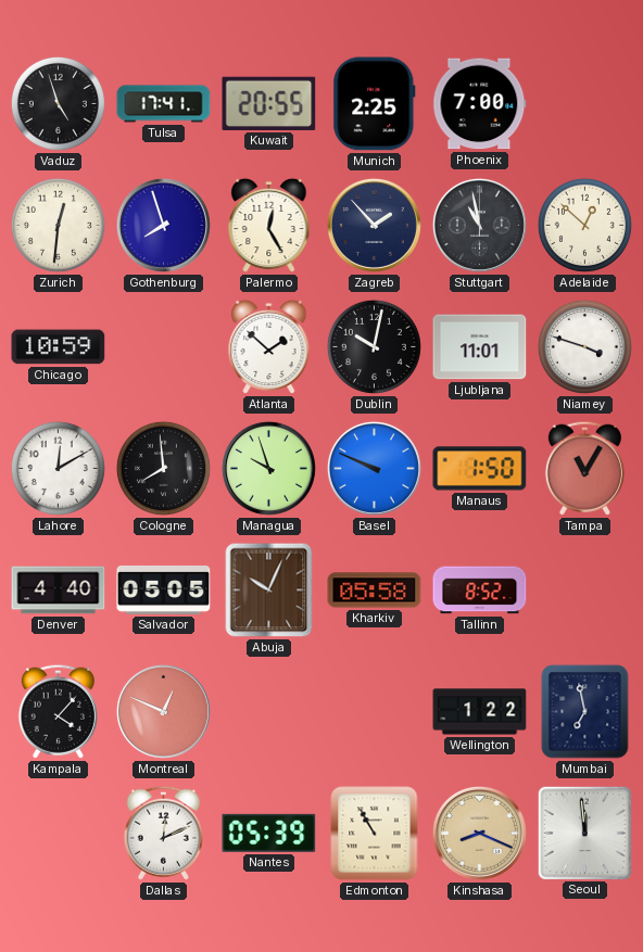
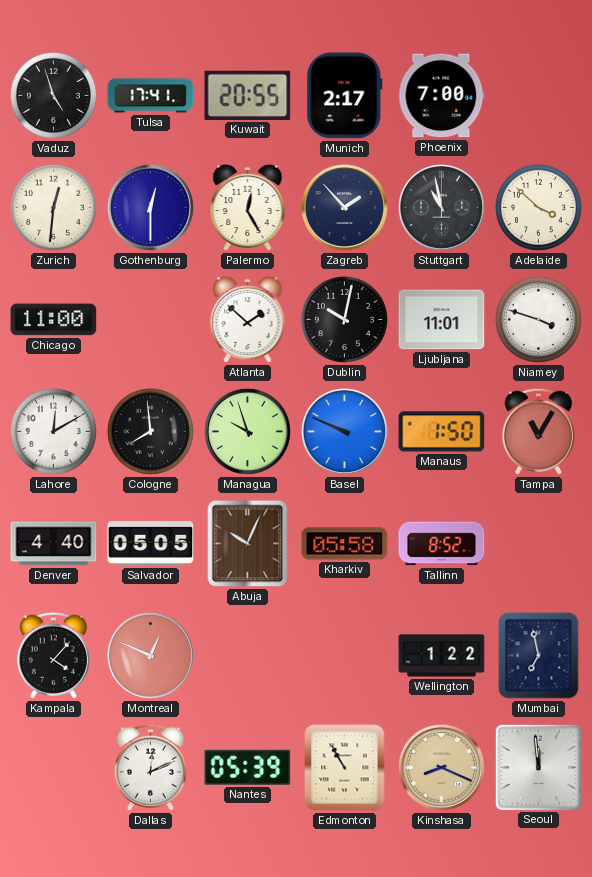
Munich: 2:25 -> 2:17 (345, 96)
Gothenburg: 7:57 -> 12:30 (150, 207)
Adelaide: 12:52 -> 3:52 (538, 207)
Chicago: 10:59 -> 11:00 (54, 320)
